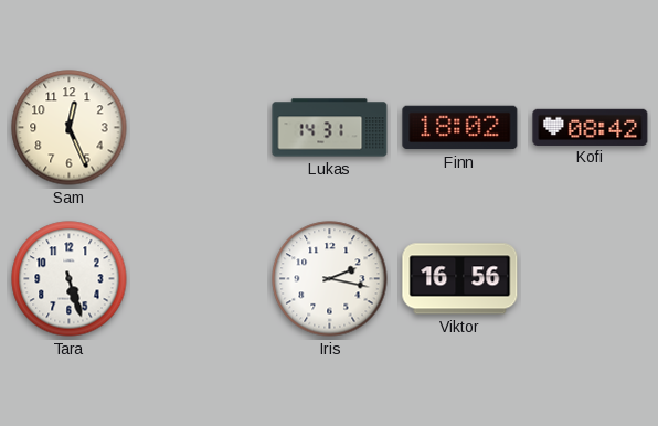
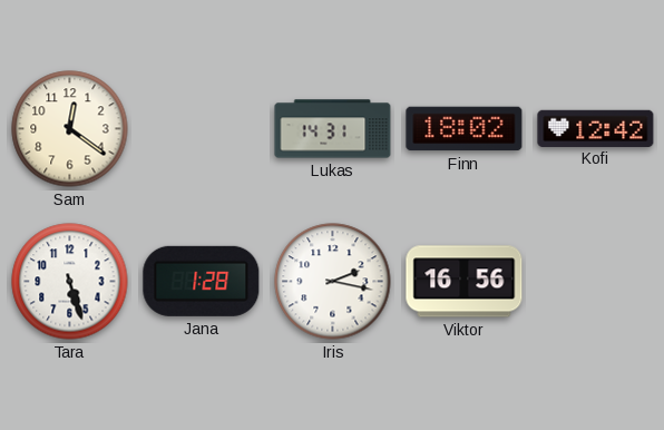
Sam: 12:26 -> 12:21 (70, 129)
Kofi: 08:42 -> 12:42 (596, 128)
Jana: none -> 1:28 (202, 281)
